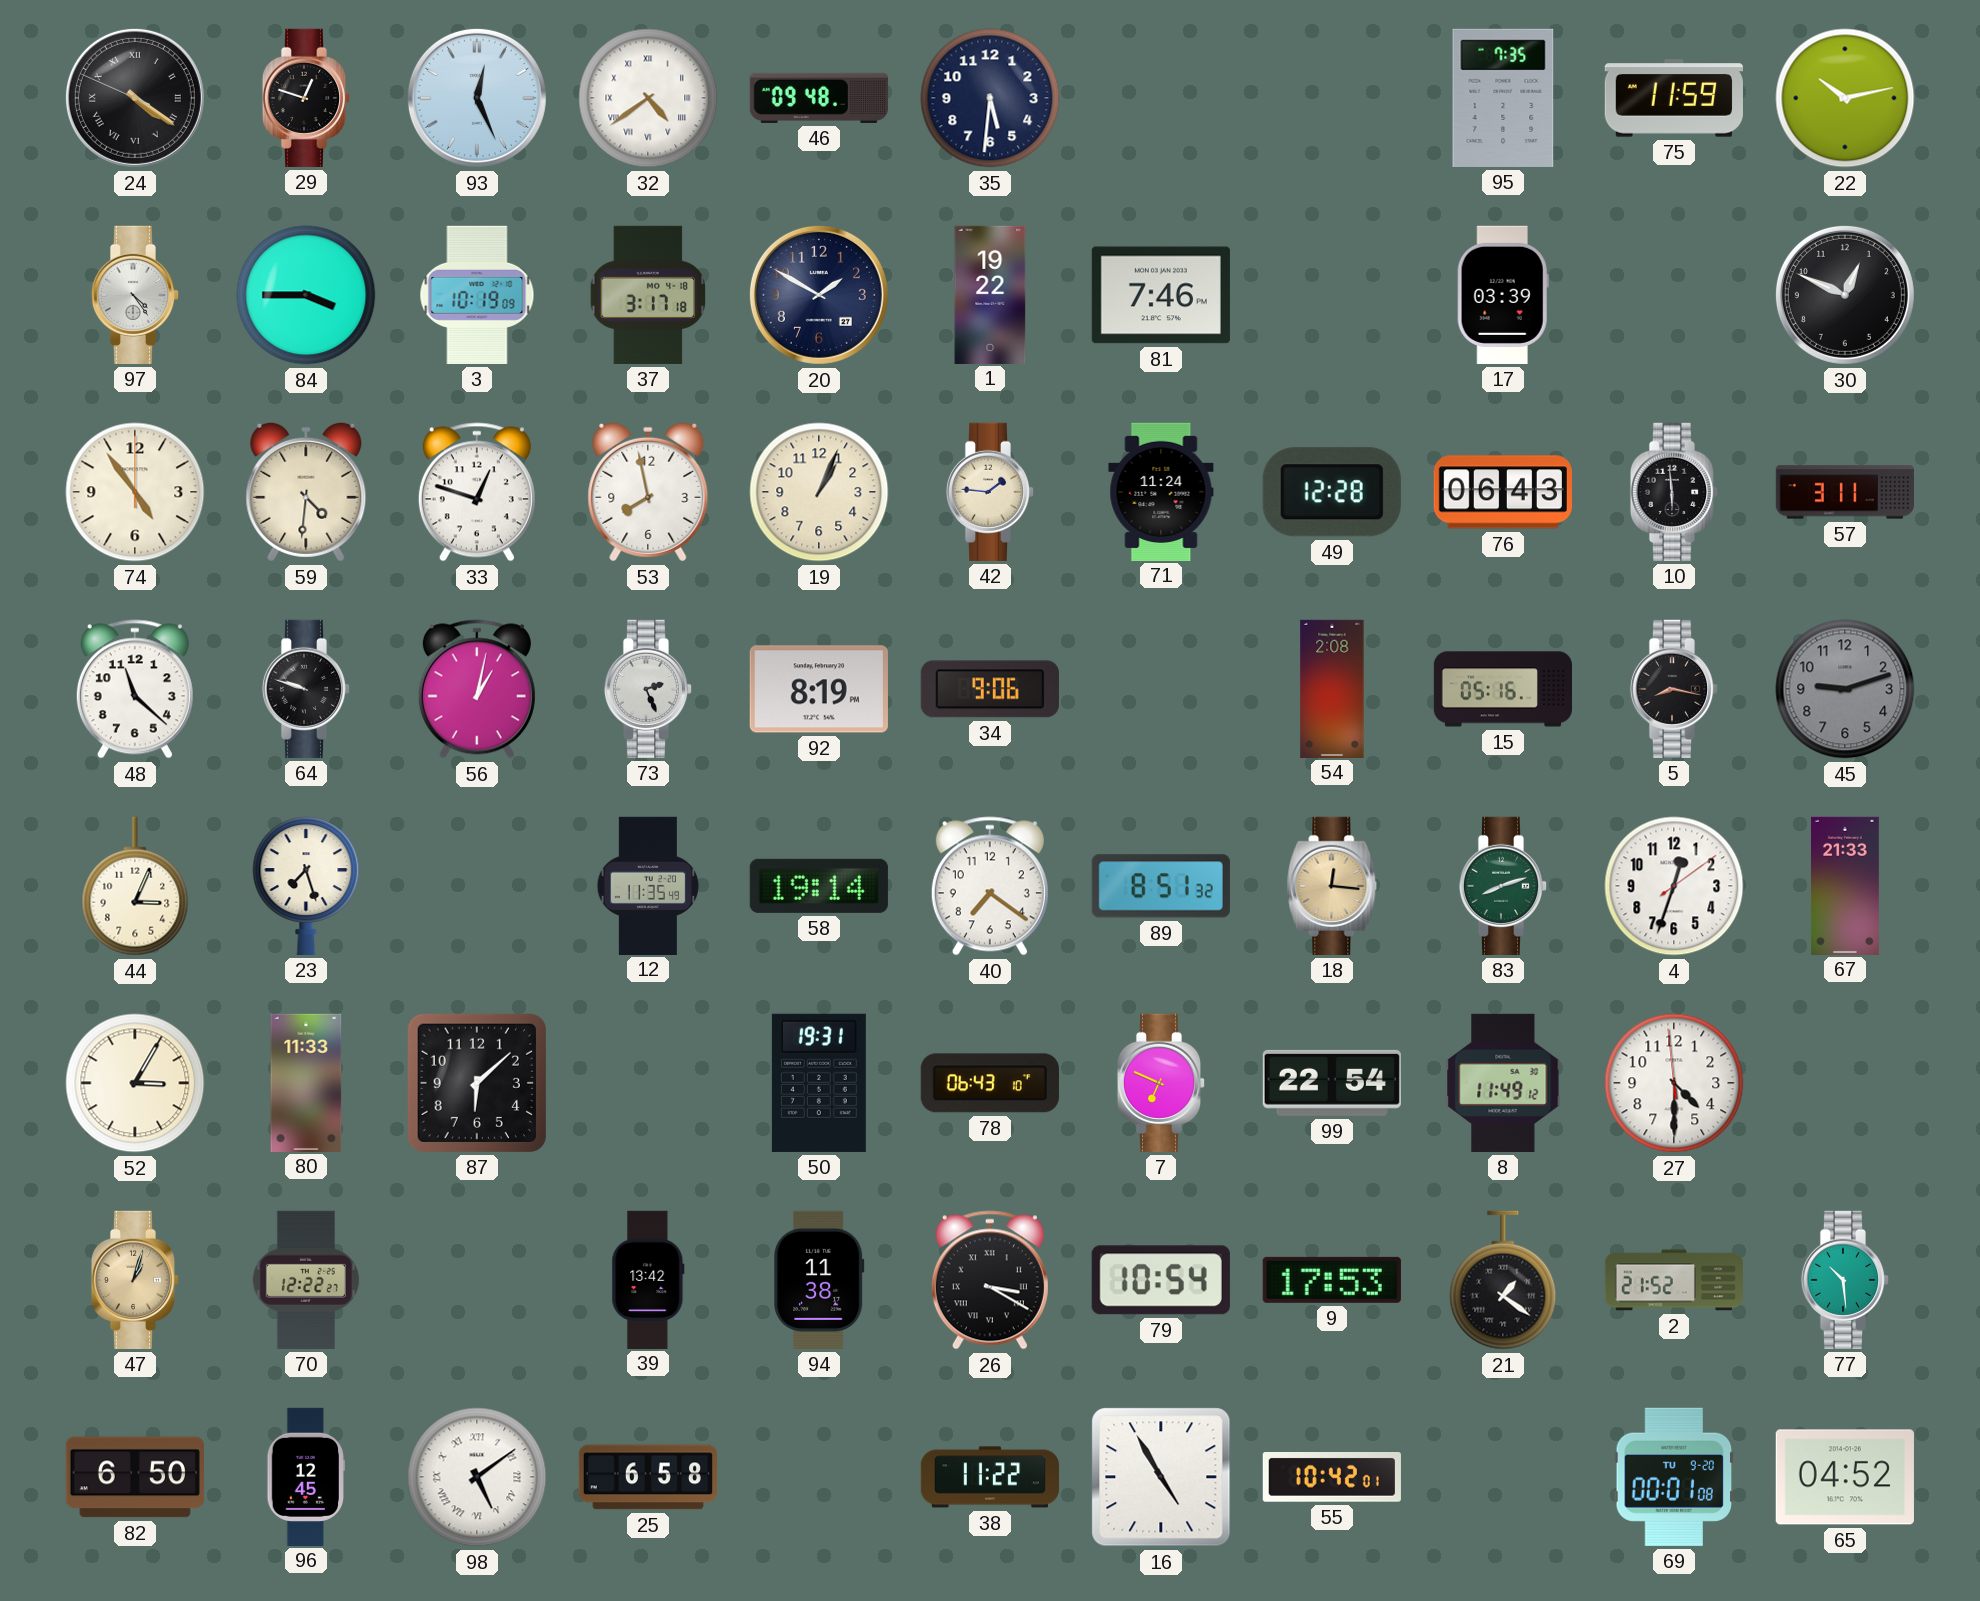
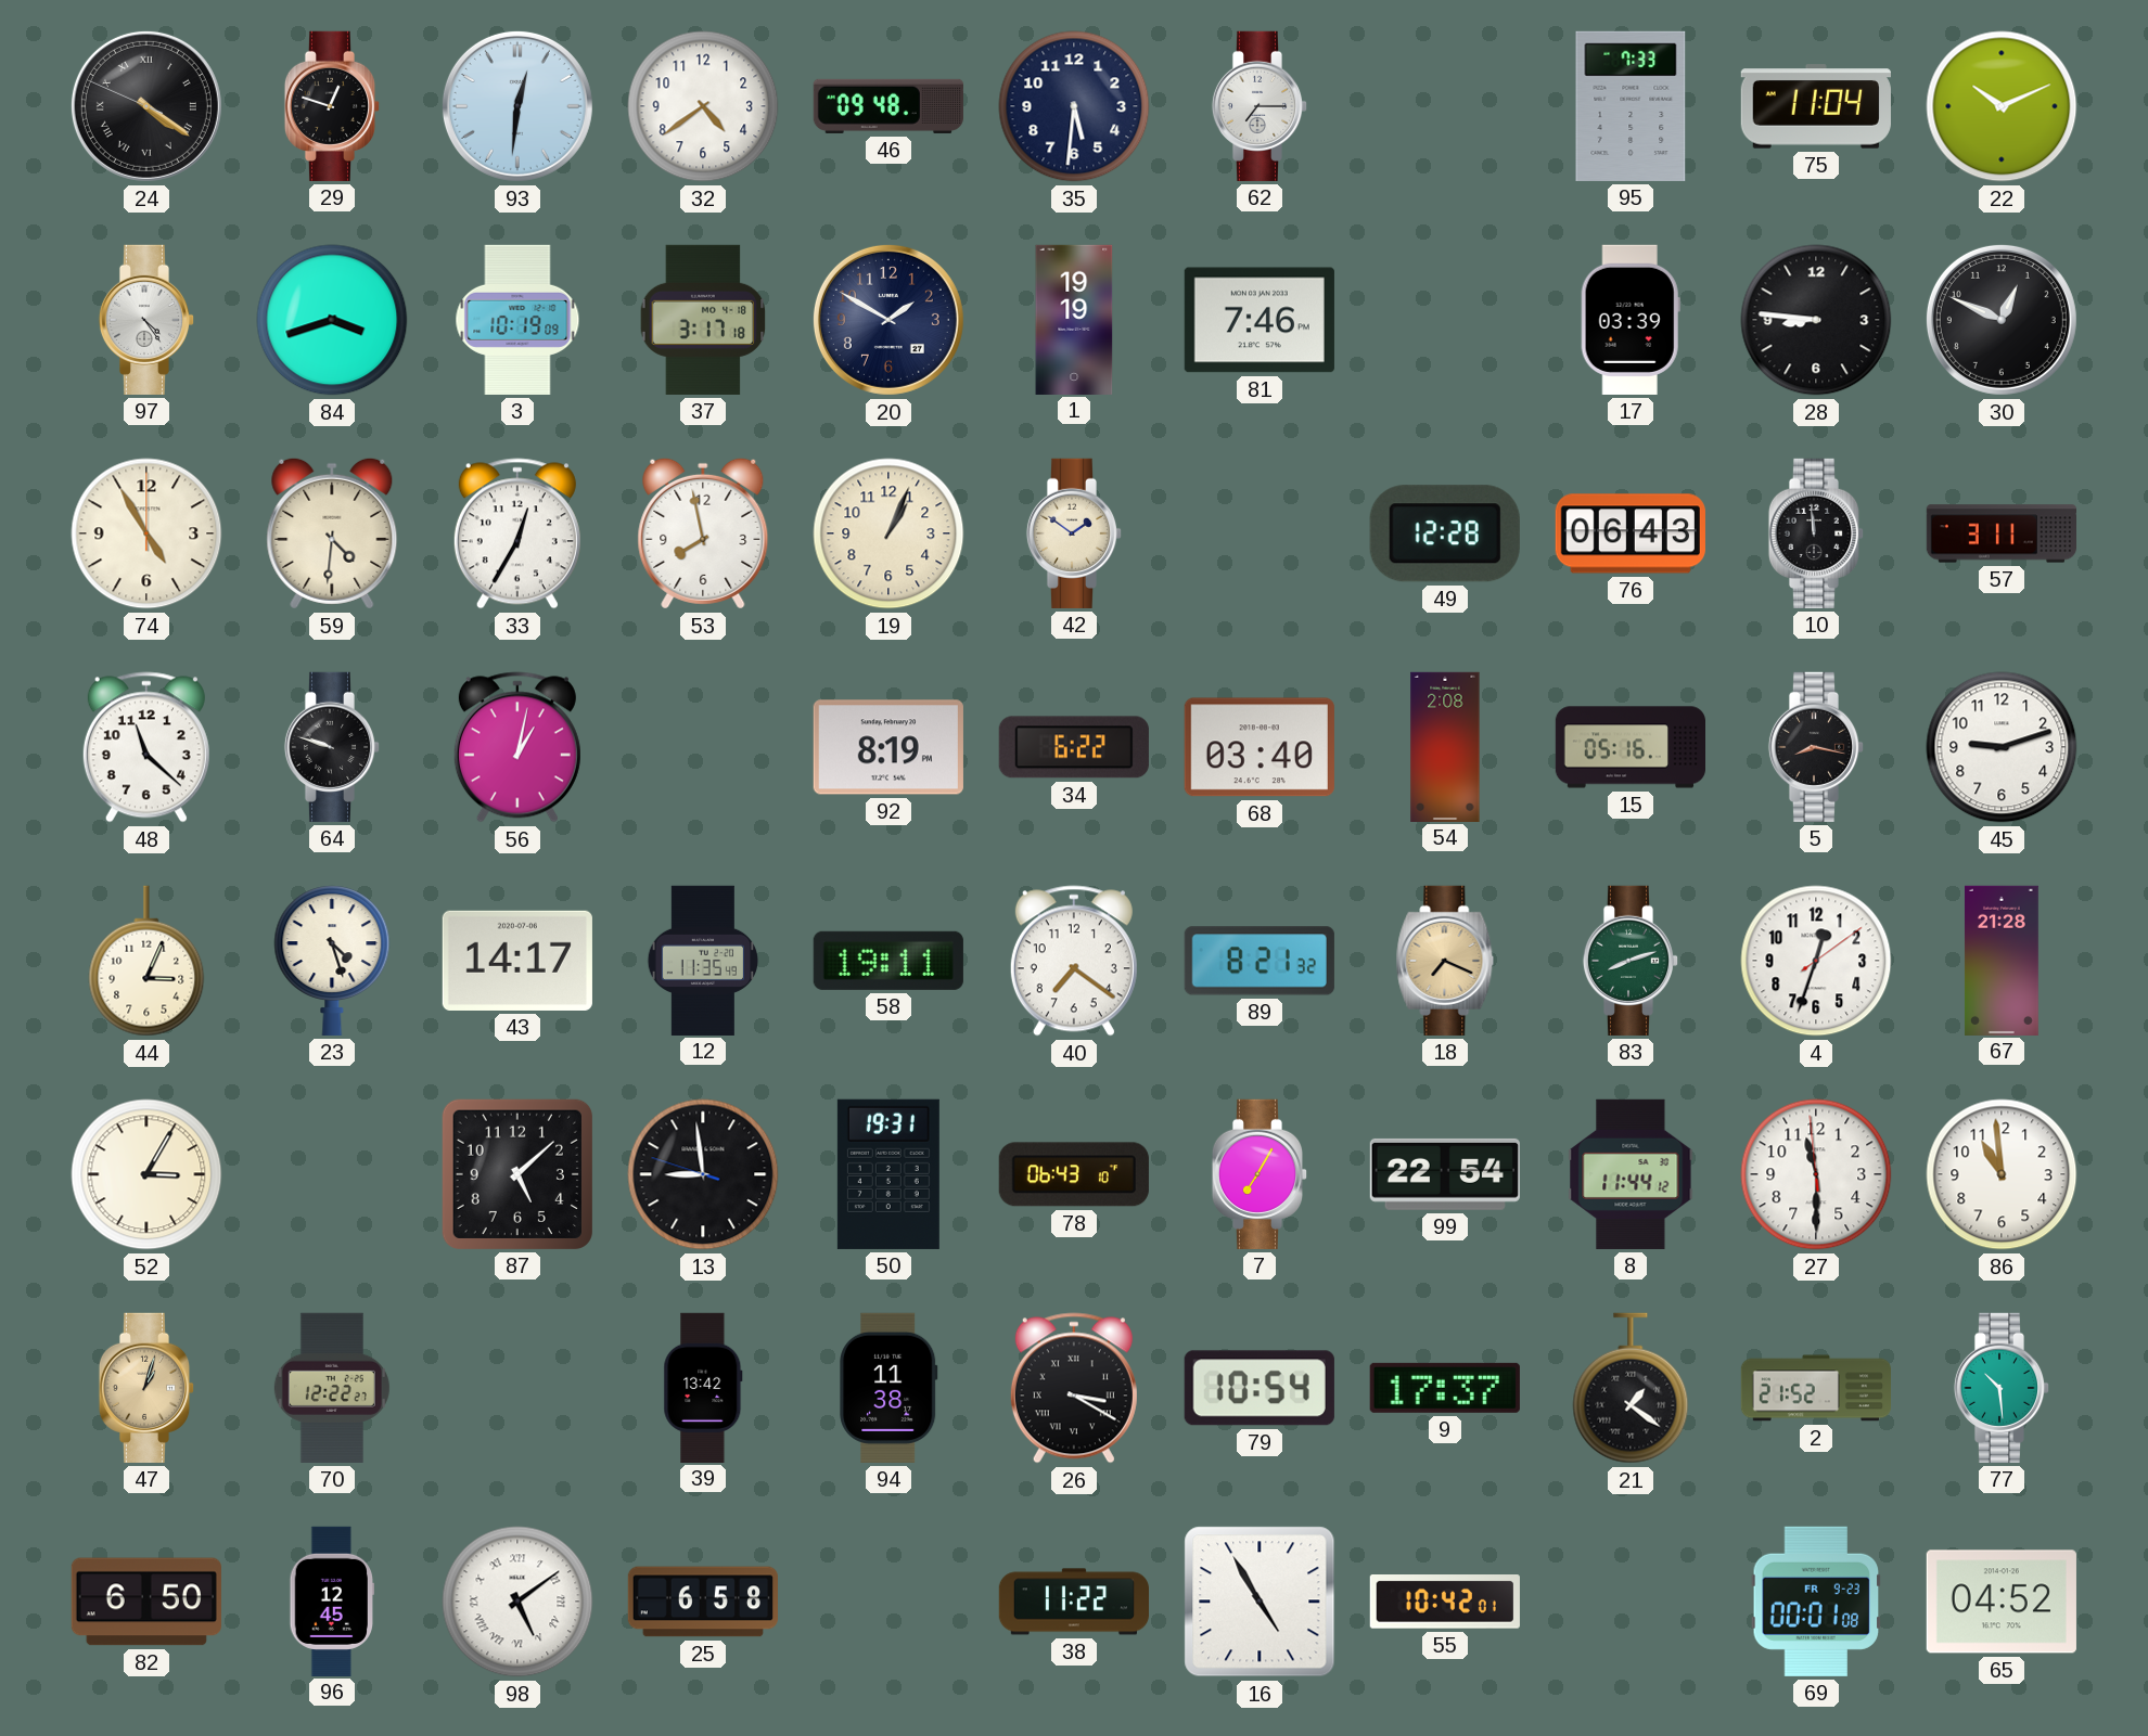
93: 12:26 -> 12:31 (517, 106)
32 numerals: Roman -> Arabic (703, 106)
62: none -> 7:15 (1260, 106)
95: 7:35 -> 7:33 (1631, 106)
75: 11:59 -> 11:04 (1816, 106)
22: 10:13 -> 10:11 (2002, 106)
84: 3:45 -> 3:42 (332, 320)
1: 19:22 -> 19:19 (1074, 319)
28: none -> 8:46 (1816, 320)
74: 4:54 -> 4:55 (146, 533)
33: 12:48 -> 12:35 (517, 533)
42: 1:46 -> 1:51 (1074, 533)
71: 11:24 -> none (1161, 491)
10: 5:59 -> 11:59 (1816, 533)
73: 2:26 -> none (648, 689)
34: 9:06 -> 6:22 (1074, 747)
68: none -> 03:40 (1260, 747)
45 dial: grey -> white (2002, 747)
23: 7:27 -> 4:27 (332, 961)
43: none -> 14:17 (517, 961)
58: 19:14 -> 19:11 (888, 961)
89: 8:51 -> 8:21 (1260, 961)
18: 12:16 -> 7:19 (1445, 961)
67: 21:33 -> 21:28 (2002, 960)
80: 11:33 -> none (306, 1082)
87: 6:08 -> 5:08 (517, 1174)
13: none -> 8:58 (703, 1174)
7: 6:49 -> 7:05 (1260, 1174)
8: 11:49 -> 11:44 (1631, 1174)
27: 4:29 -> 11:29 (1816, 1174)
86: none -> 10:59 (2002, 1174)
9: 17:53 -> 17:37 (1445, 1388)
69 date: TU 9-20 -> FR 9-23 (1815, 1602)
